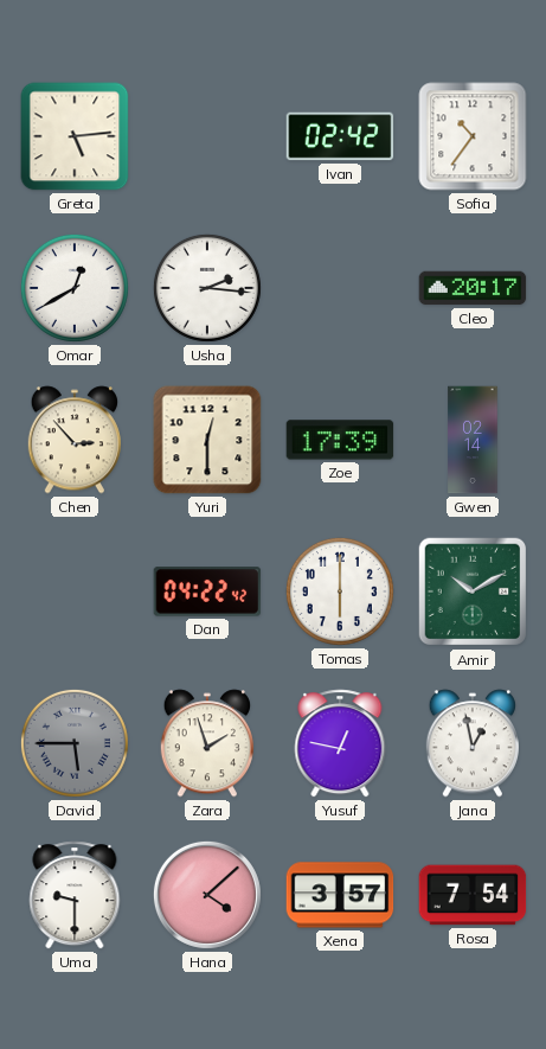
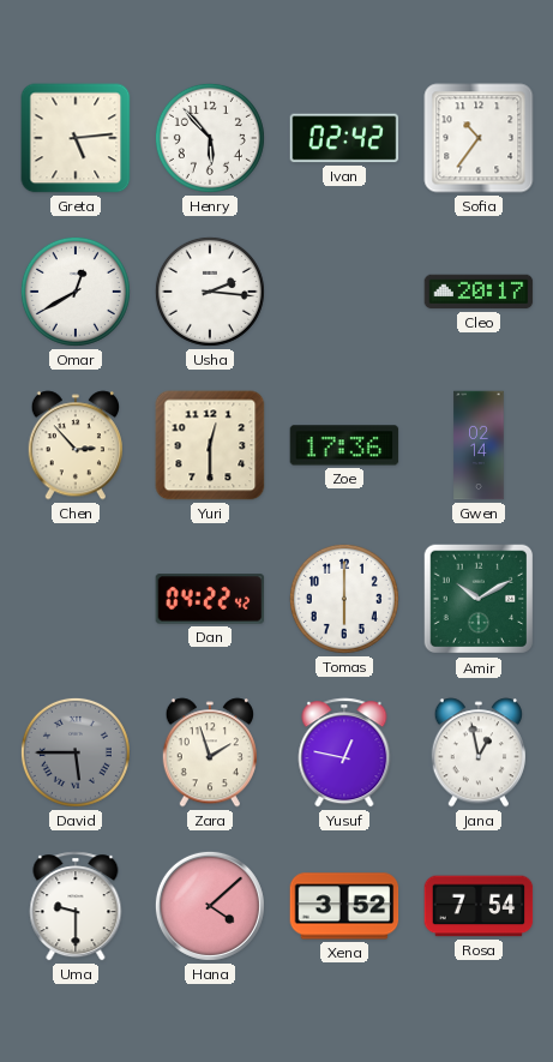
Henry: none -> 5:53 (210, 138)
Zoe: 17:39 -> 17:36 (344, 445)
Xena: 3:57 -> 3:52 (344, 906)
